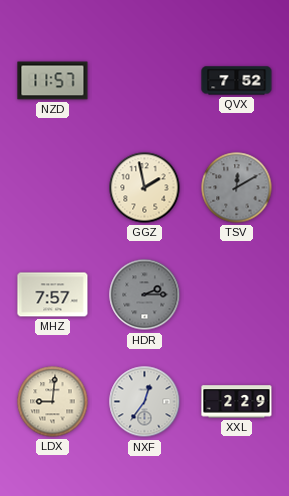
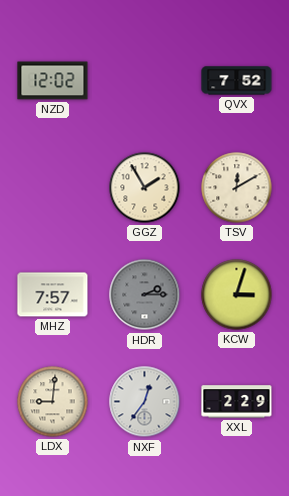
NZD: 11:57 -> 12:02 (53, 81)
GGZ: 1:58 -> 1:55 (145, 188)
TSV dial: grey -> cream (237, 188)
KCW: none -> 3:03 (237, 295)
